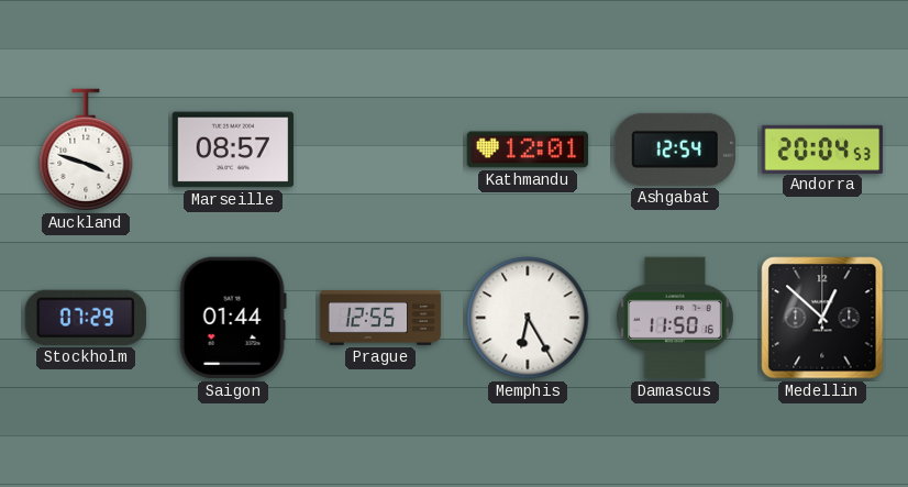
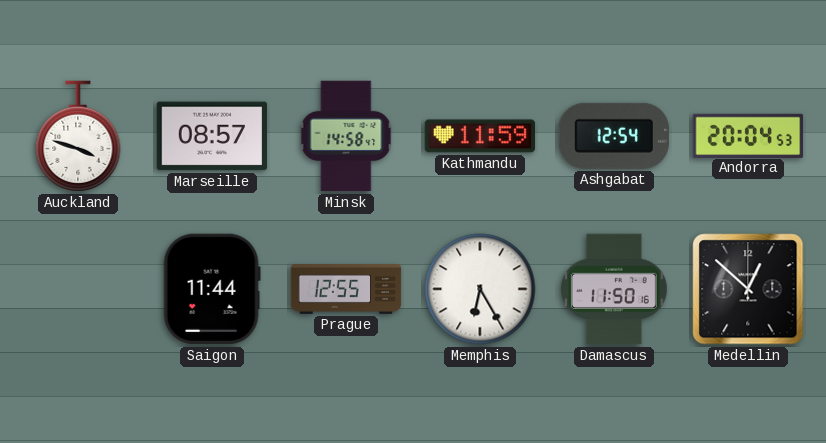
Minsk: none -> 14:58 (346, 136)
Kathmandu: 12:01 -> 11:59 (480, 136)
Stockholm: 07:29 -> none (86, 318)
Saigon: 01:44 -> 11:44 (212, 289)
